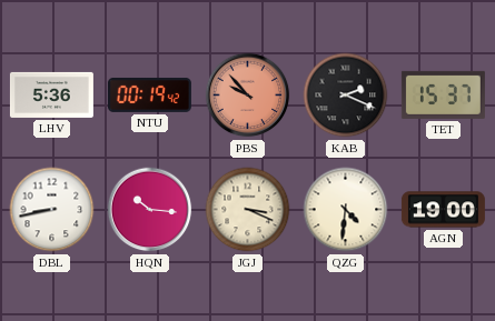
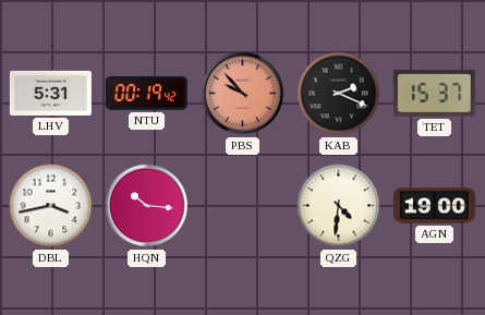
LHV: 5:36 -> 5:31 (50, 93)
DBL: 8:43 -> 3:43 (51, 206)
JGJ: 3:19 -> none (248, 210)
